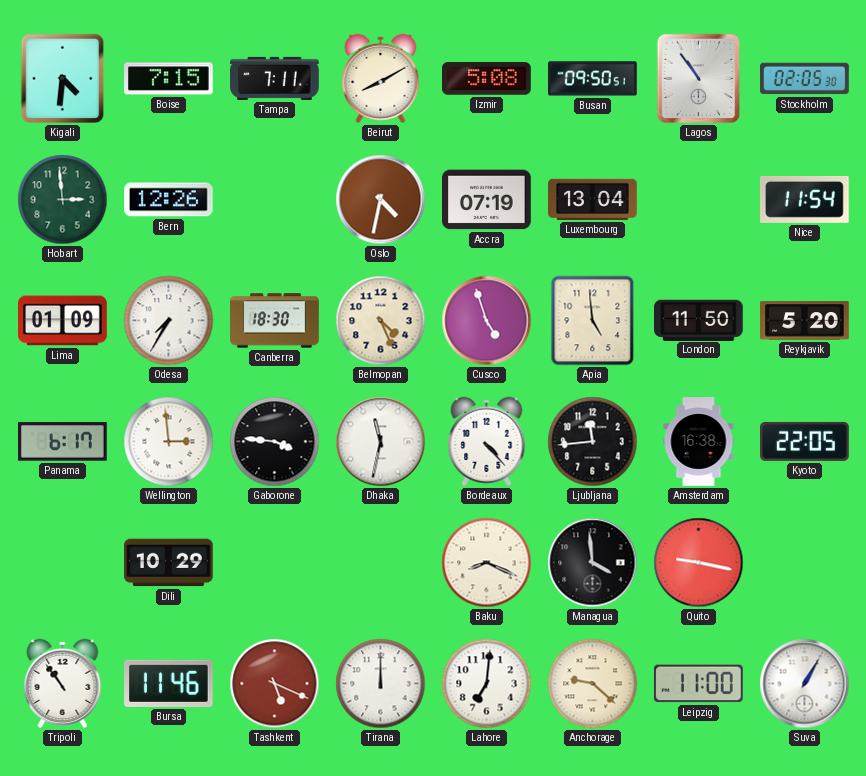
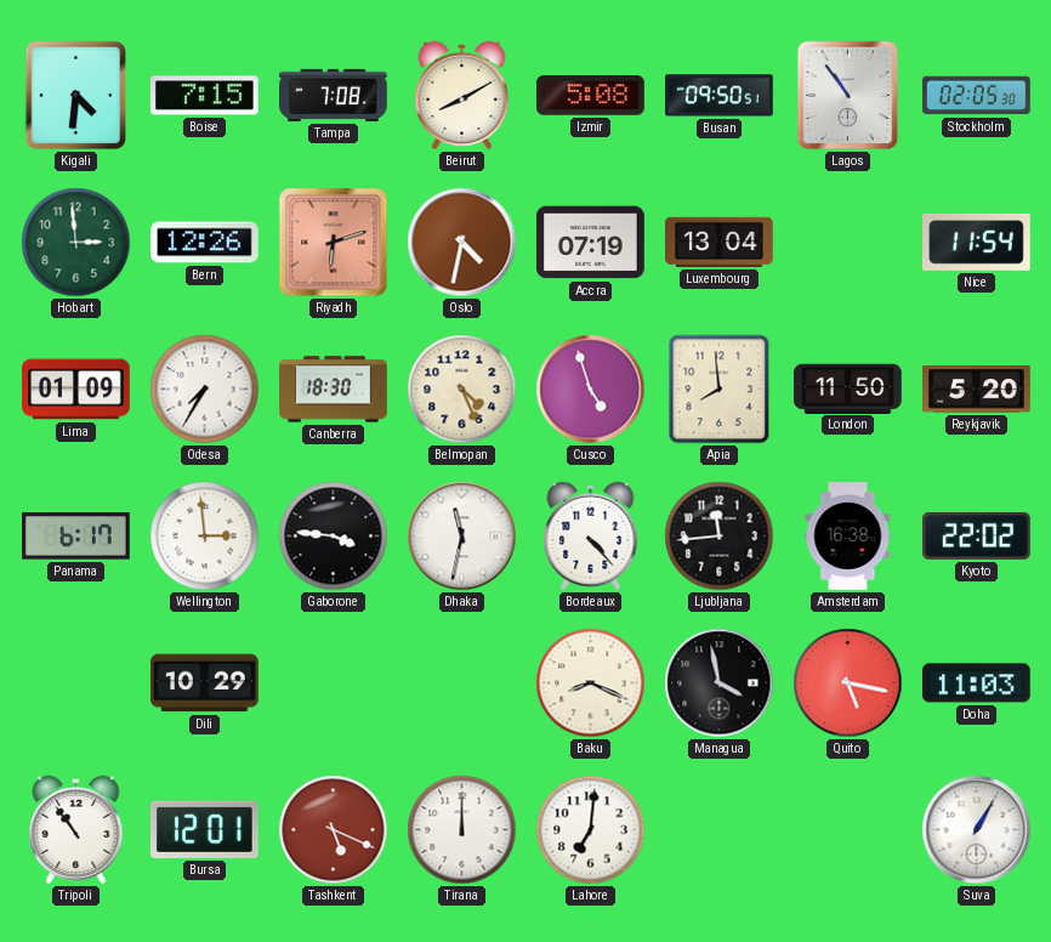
Tampa: 7:11 -> 7:08 (334, 95)
Riyadh: none -> 6:12 (334, 243)
Apia: 4:59 -> 7:59 (720, 390)
Kyoto: 22:05 -> 22:02 (977, 535)
Managua: 3:59 -> 3:58 (720, 683)
Quito: 9:17 -> 5:17 (848, 683)
Doha: none -> 11:03 (977, 683)
Bursa: 11:46 -> 12:01 (205, 829)
Anchorage: 9:22 -> none (593, 684)
Leipzig: 11:00 -> none (698, 684)
